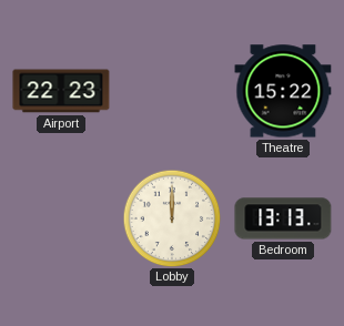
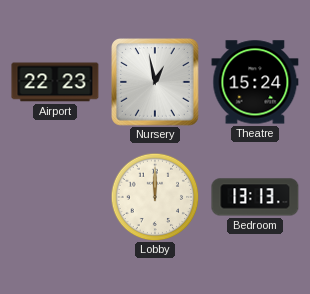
Nursery: none -> 12:58 (156, 83)
Theatre: 15:22 -> 15:24 (255, 82)
